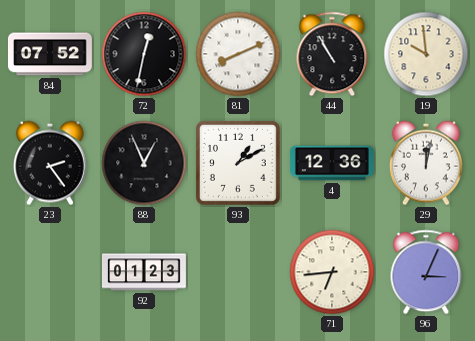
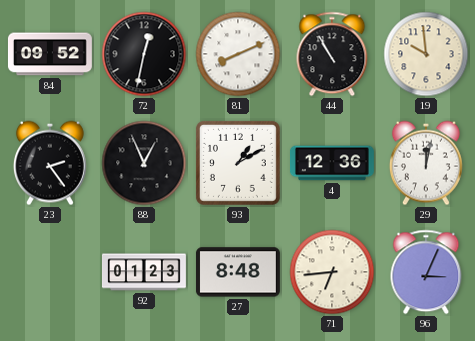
84: 07:52 -> 09:52 (50, 54)
27: none -> 8:48 (238, 272)
